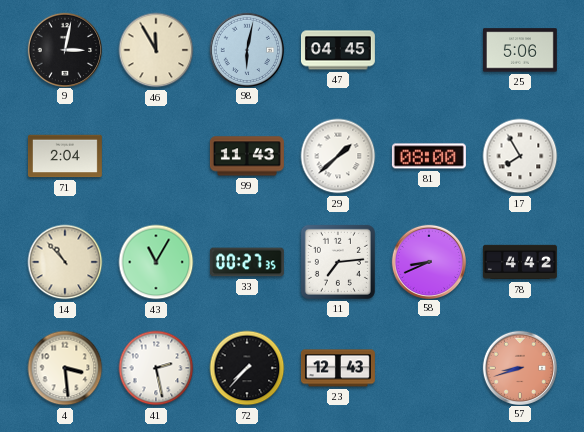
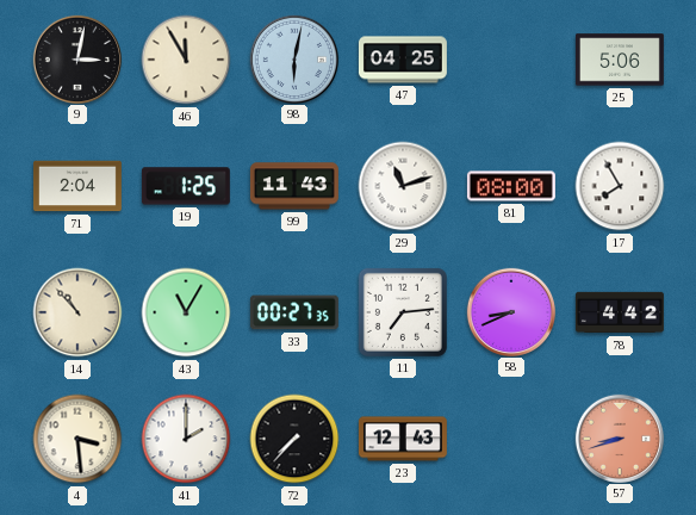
47: 04:45 -> 04:25 (403, 60)
19: none -> 1:25 (186, 186)
29: 1:38 -> 11:12 (403, 186)
41: 2:28 -> 2:00 (186, 439)
